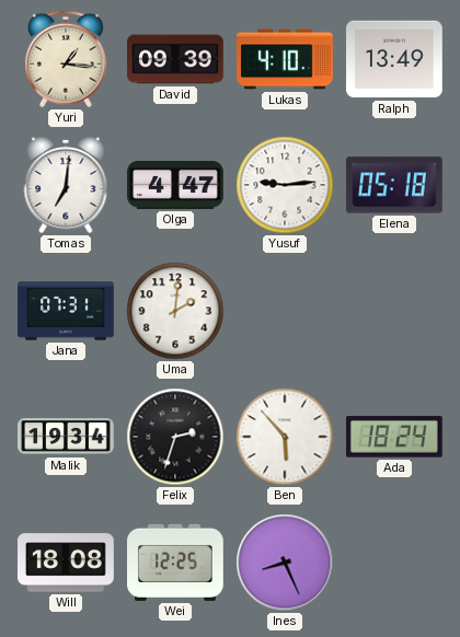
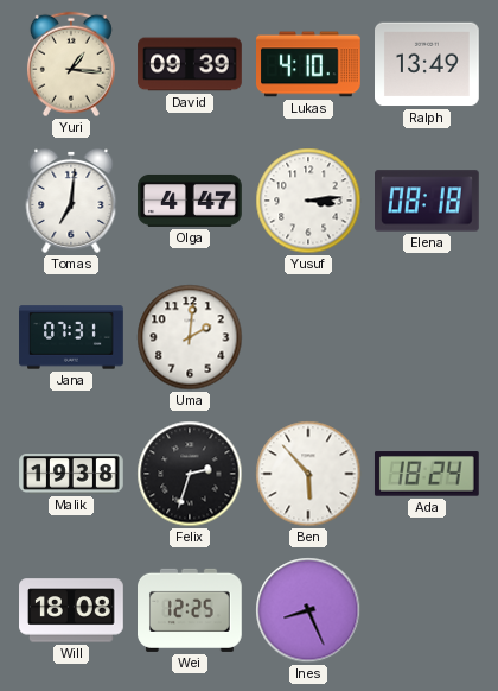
Yusuf: 9:14 -> 3:14 (308, 201)
Elena: 05:18 -> 08:18 (428, 201)
Malik: 19:34 -> 19:38 (71, 475)
